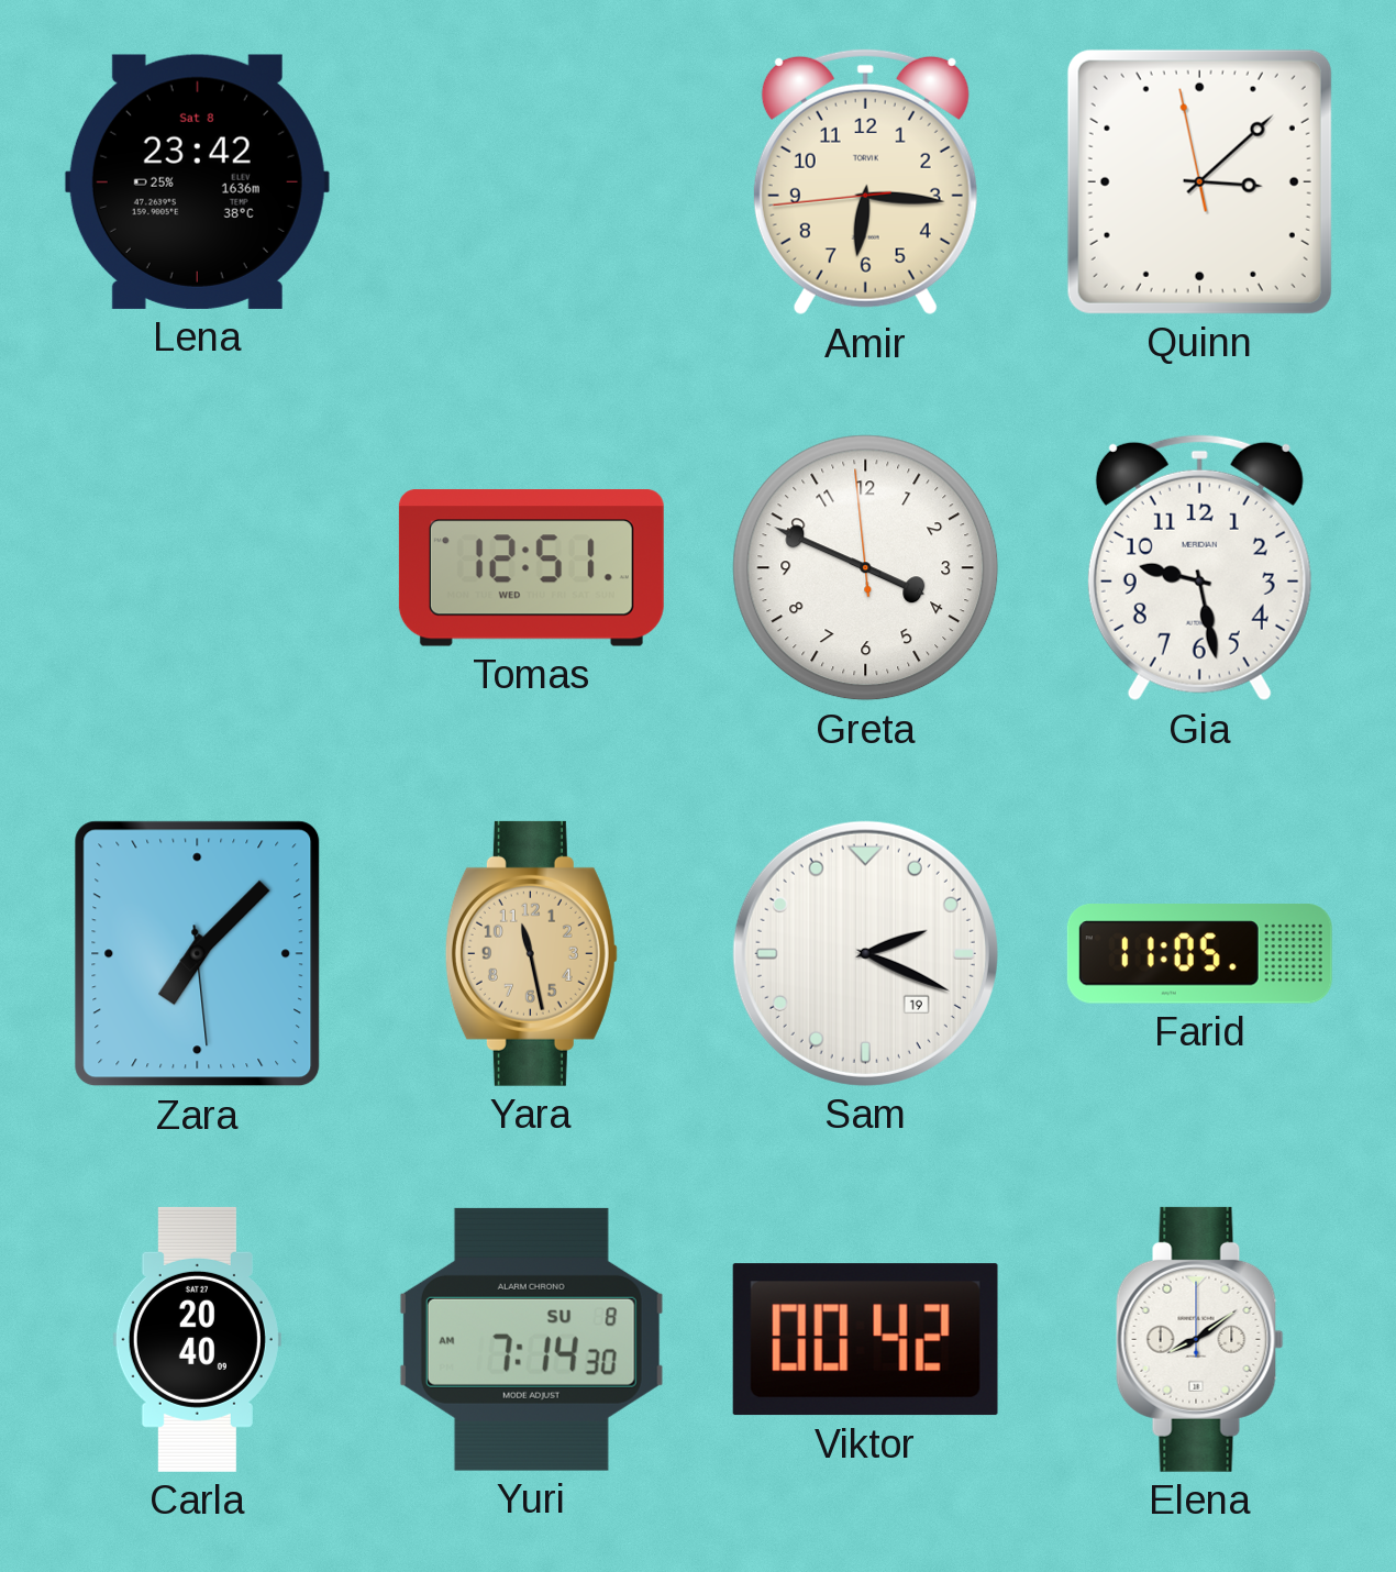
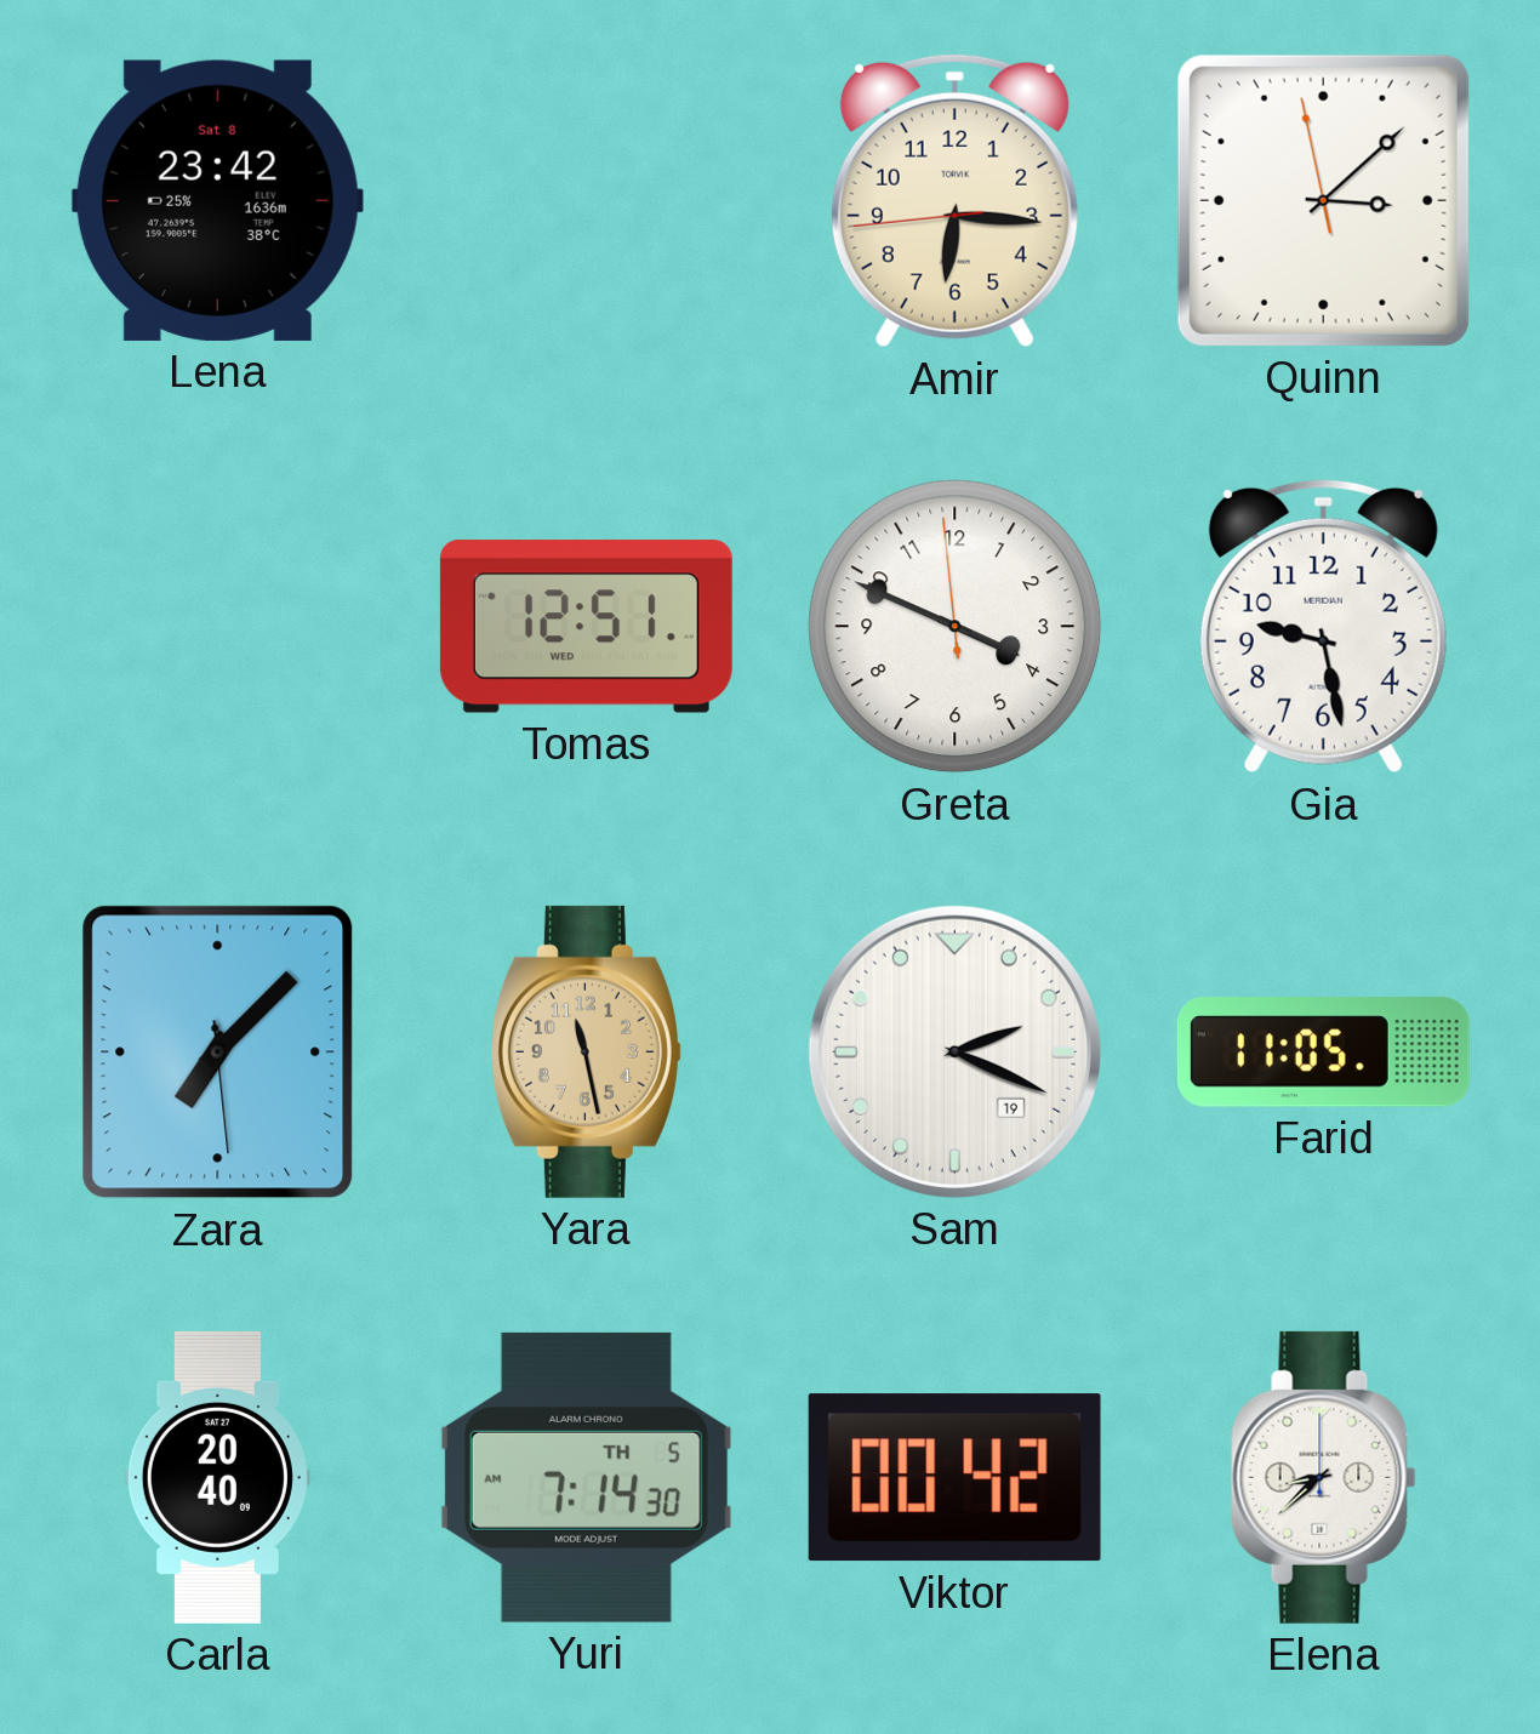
Yuri date: SU 8 -> TH 5 (586, 1477)
Elena: 8:09 -> 8:38 (1324, 1477)
